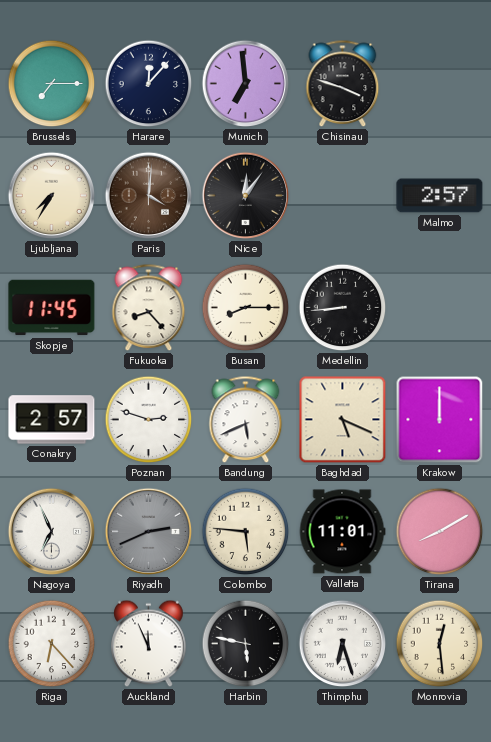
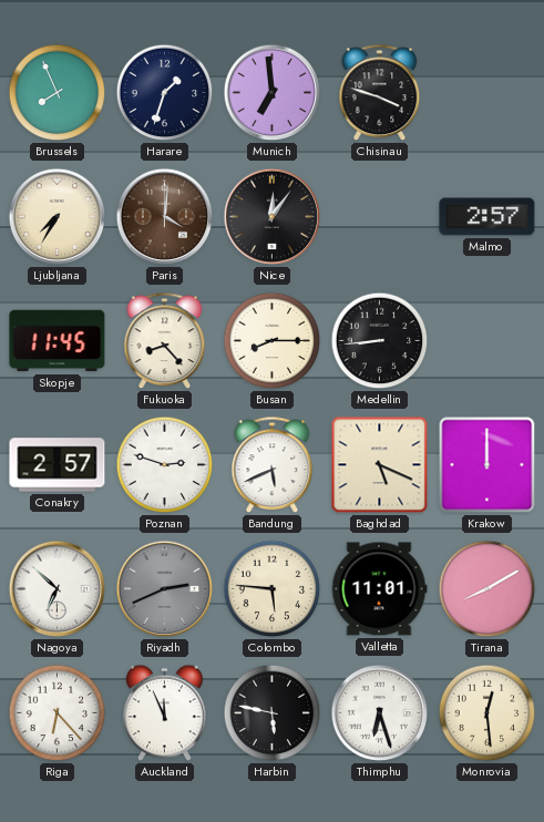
Brussels: 7:15 -> 7:56 (58, 93)
Harare: 12:07 -> 1:33 (165, 93)
Nagoya: 6:56 -> 6:52 (58, 589)
